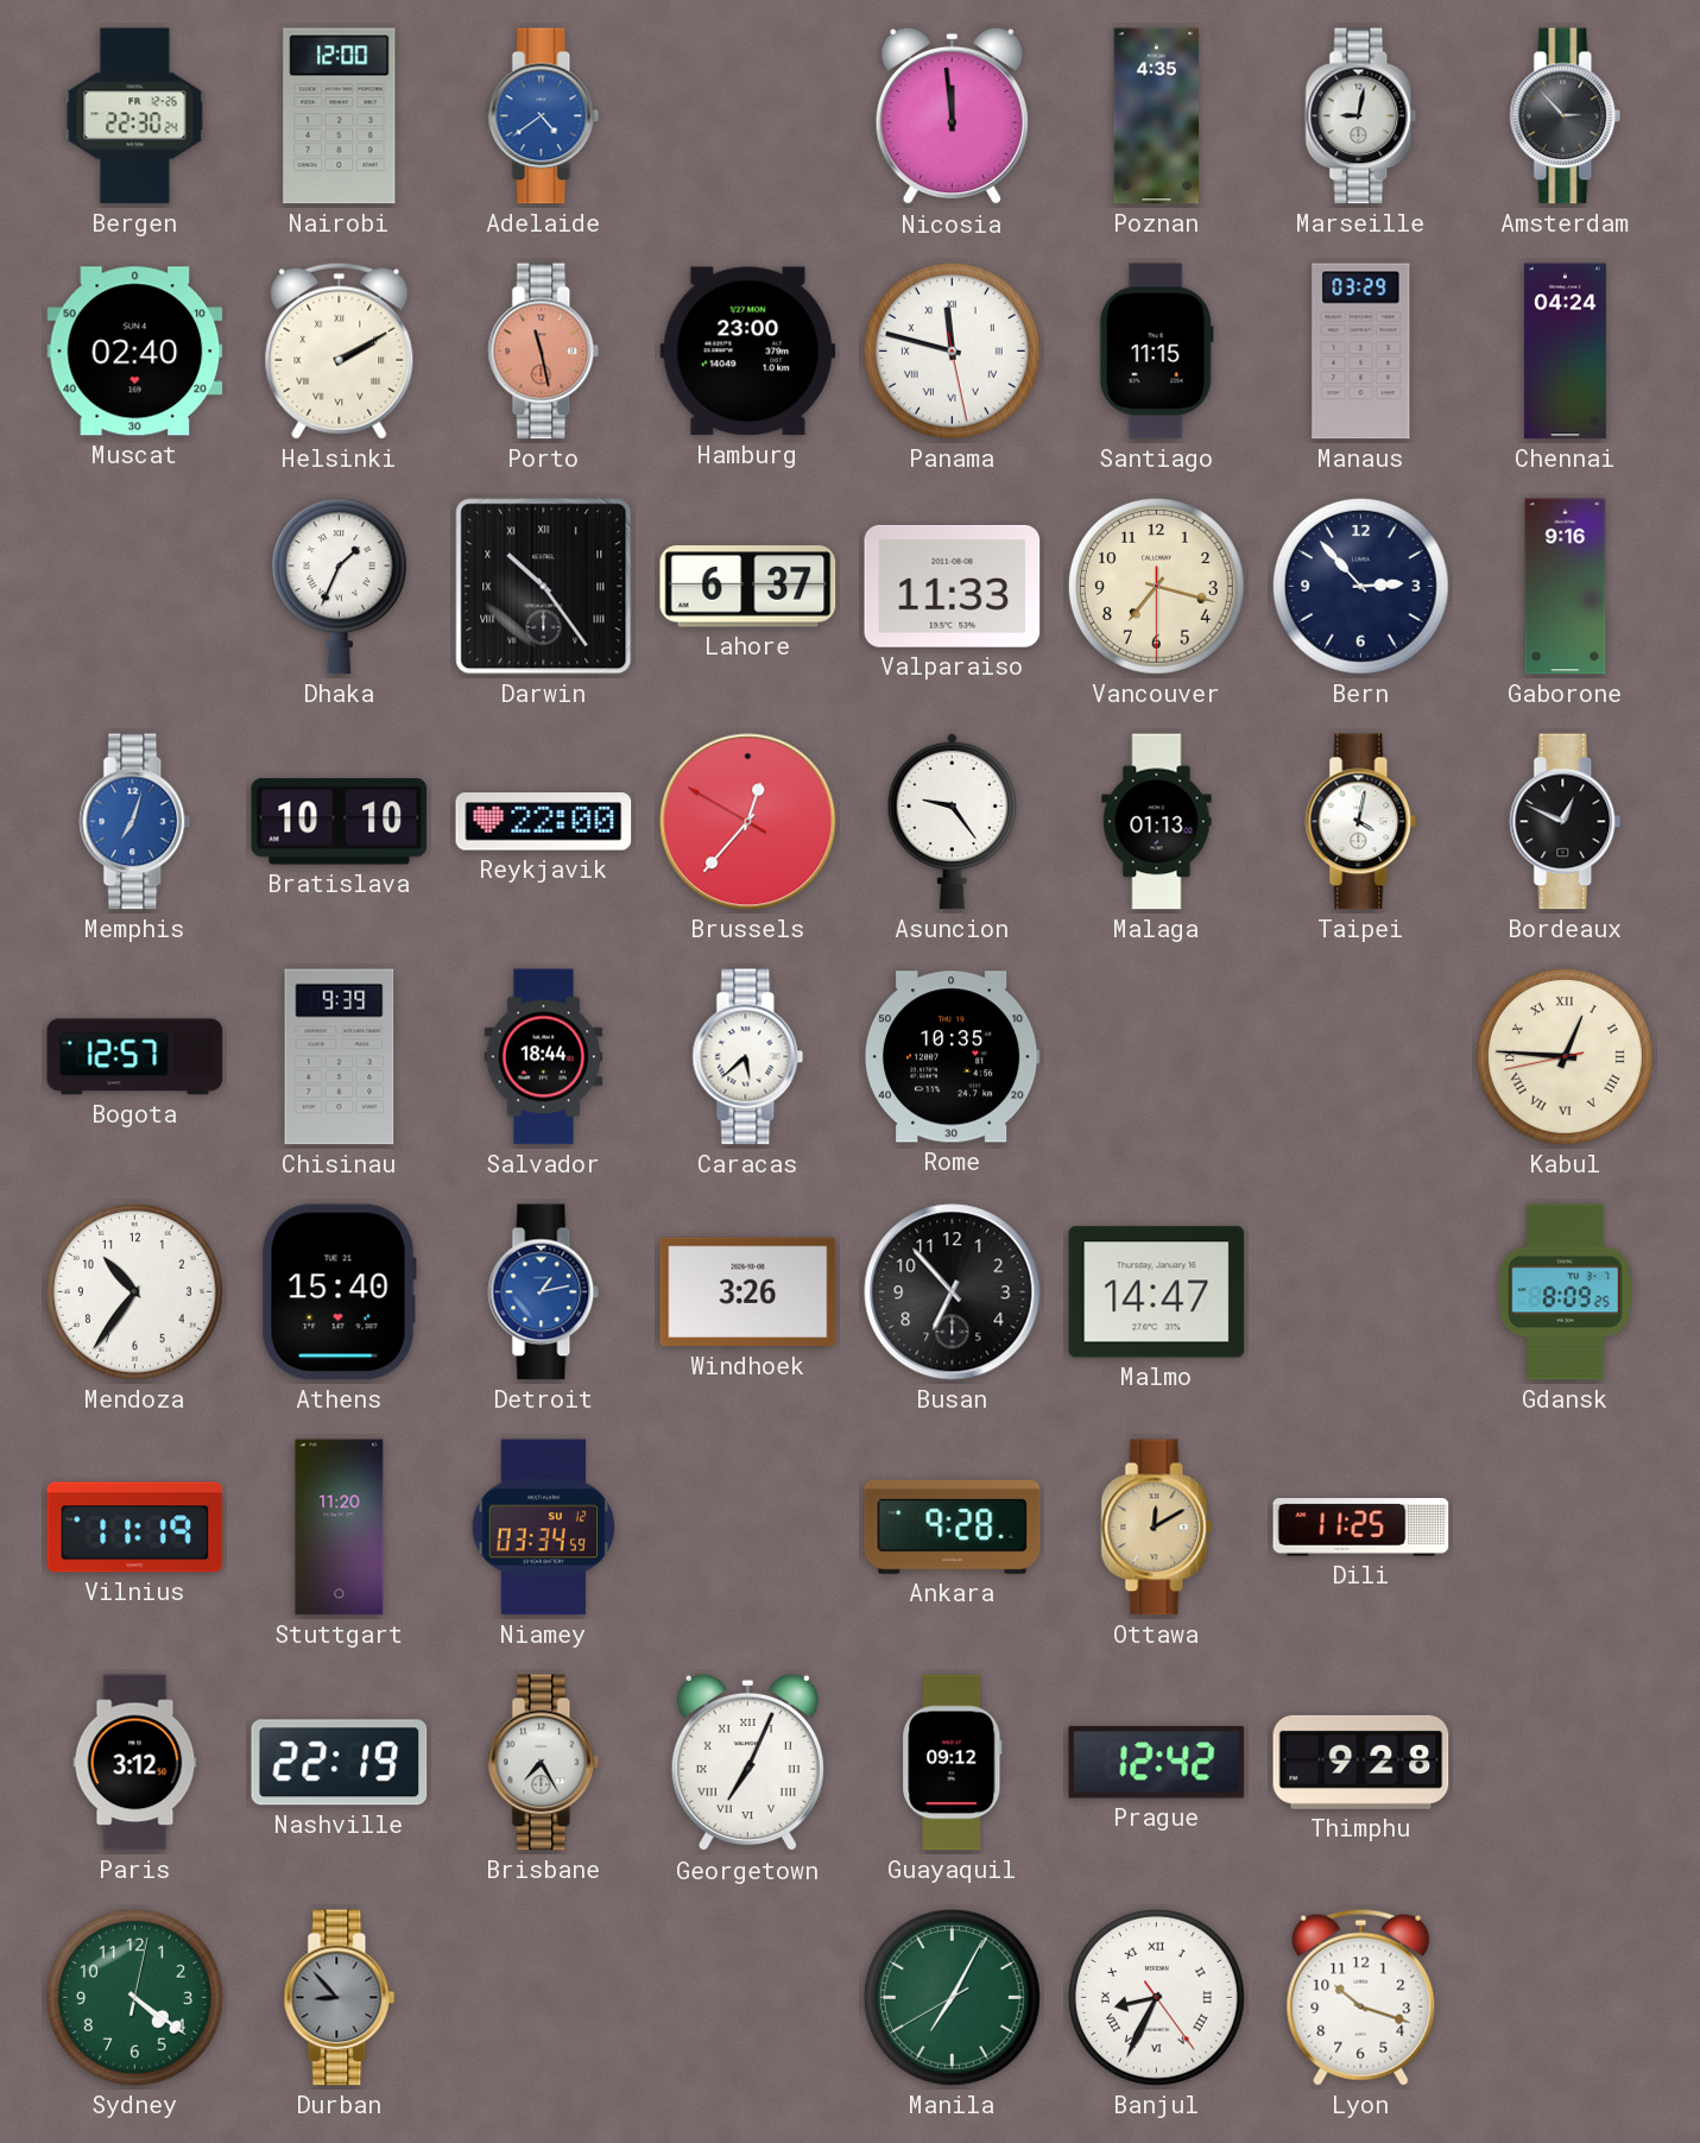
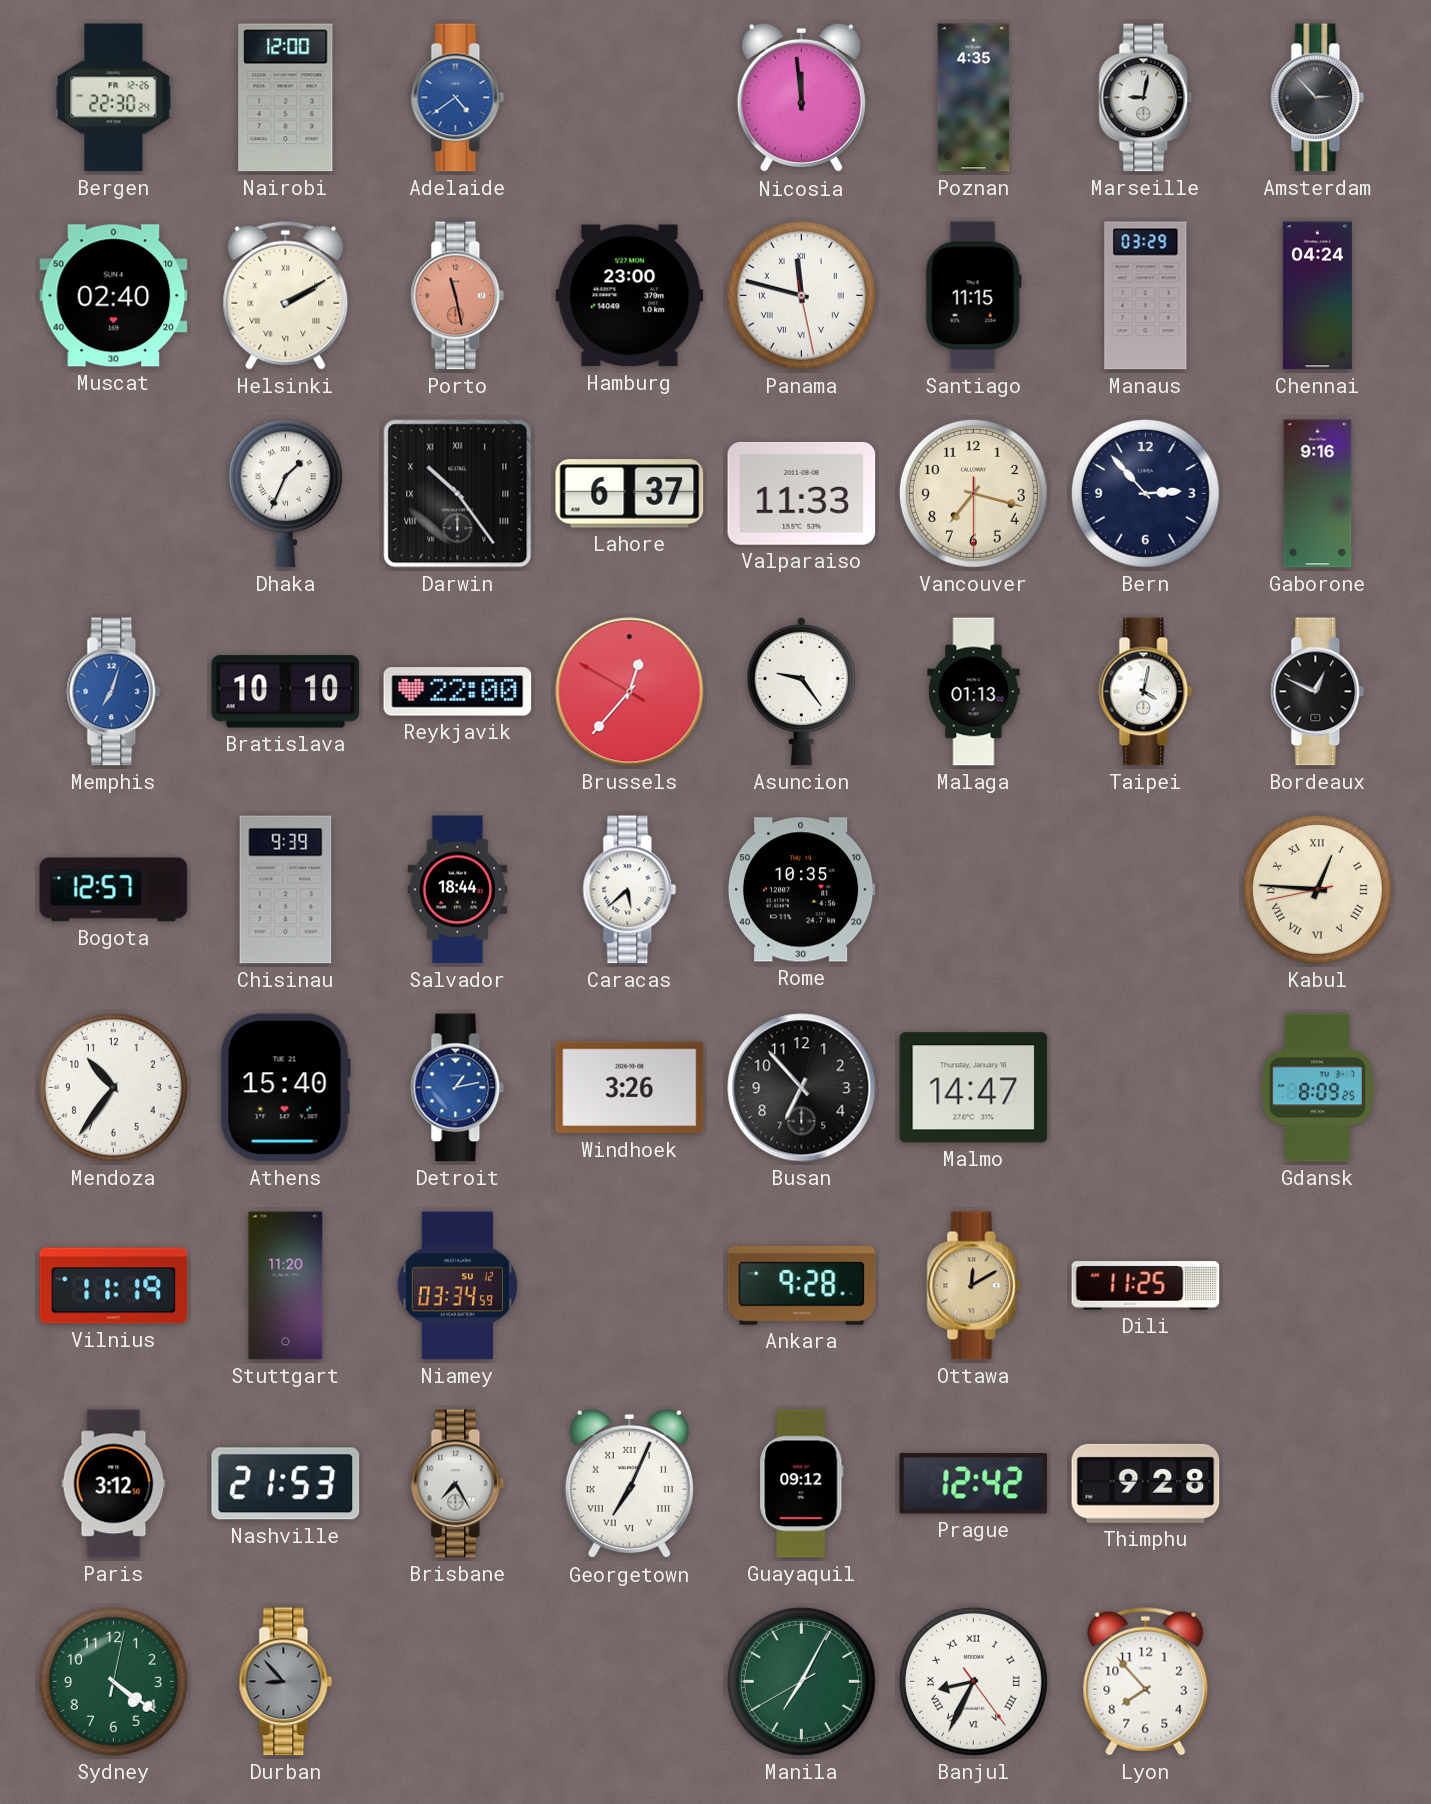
Nashville: 22:19 -> 21:53 (286, 1484)
Lyon: 10:18 -> 7:53 (1146, 1681)
